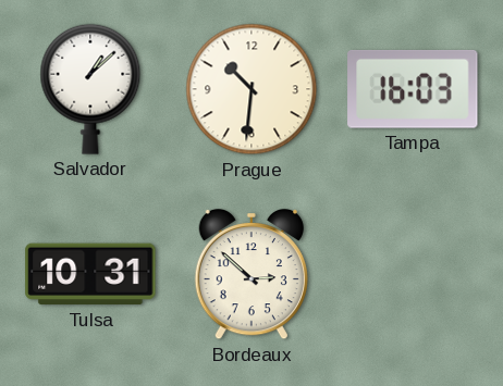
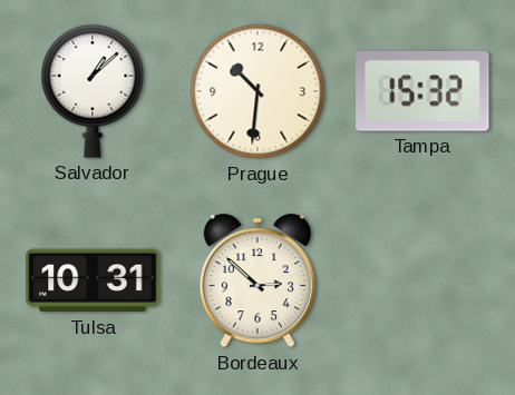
Tampa: 16:03 -> 15:32 (422, 91)
